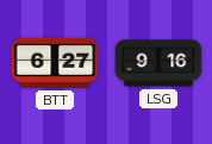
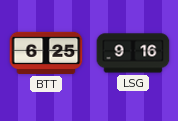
BTT: 6:27 -> 6:25 (46, 53)
